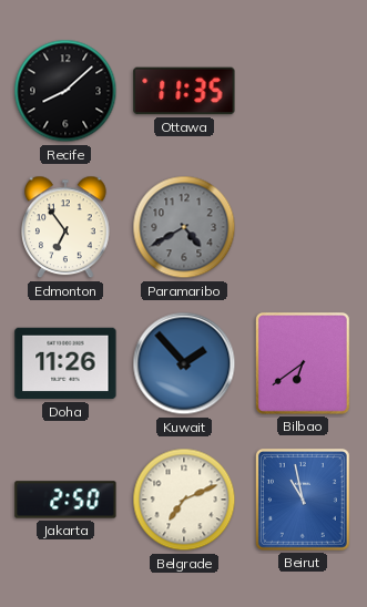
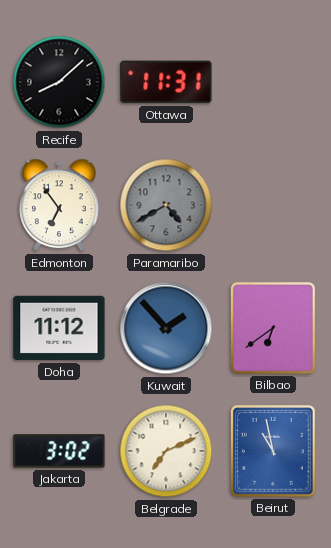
Ottawa: 11:35 -> 11:31 (166, 82)
Doha: 11:26 -> 11:12 (59, 328)
Jakarta: 2:50 -> 3:02 (59, 451)
